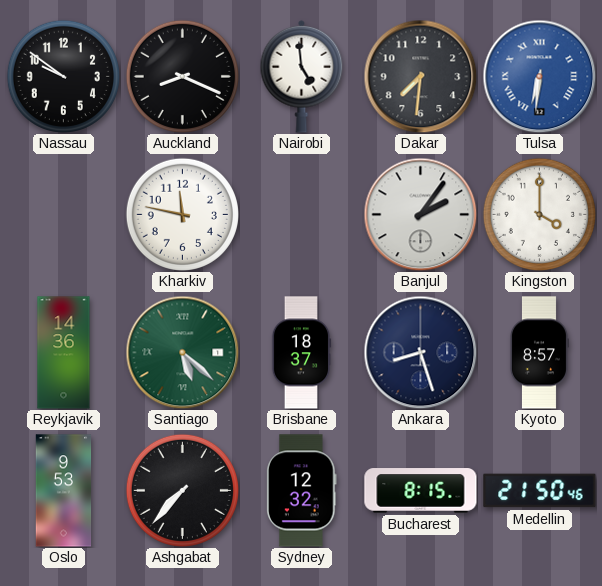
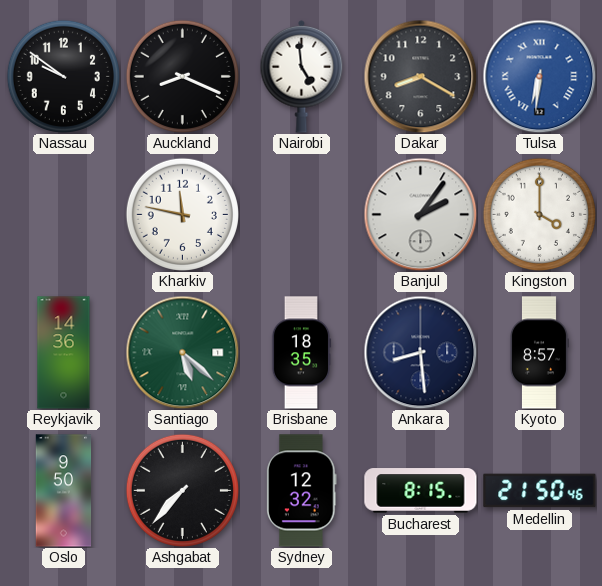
Dakar: 7:31 -> 8:20 (420, 76)
Brisbane: 18:37 -> 18:35 (301, 353)
Ankara: 8:27 -> 8:29 (420, 352)
Oslo: 9:53 -> 9:50 (64, 491)
